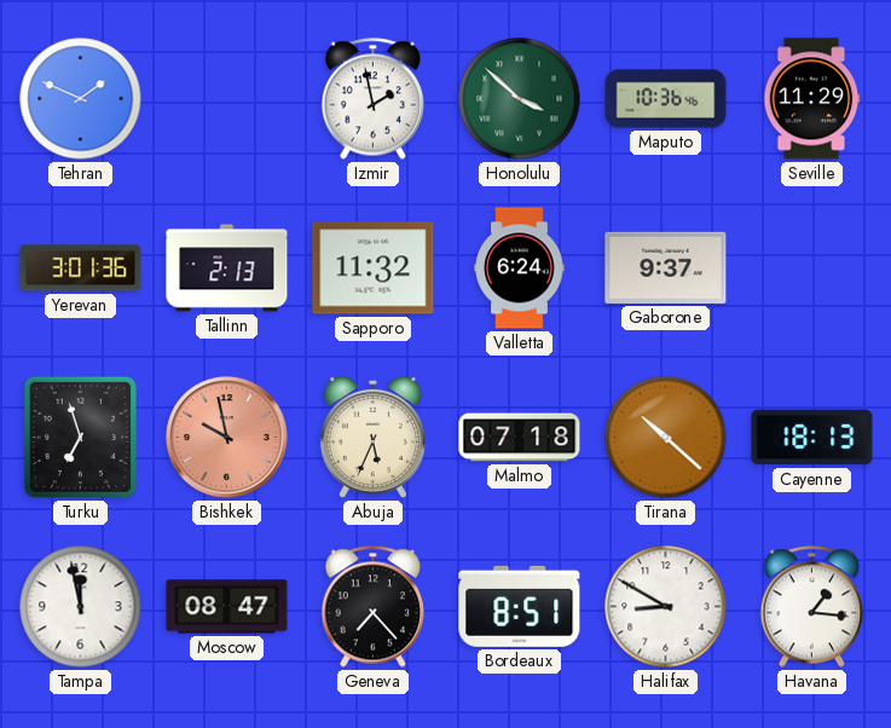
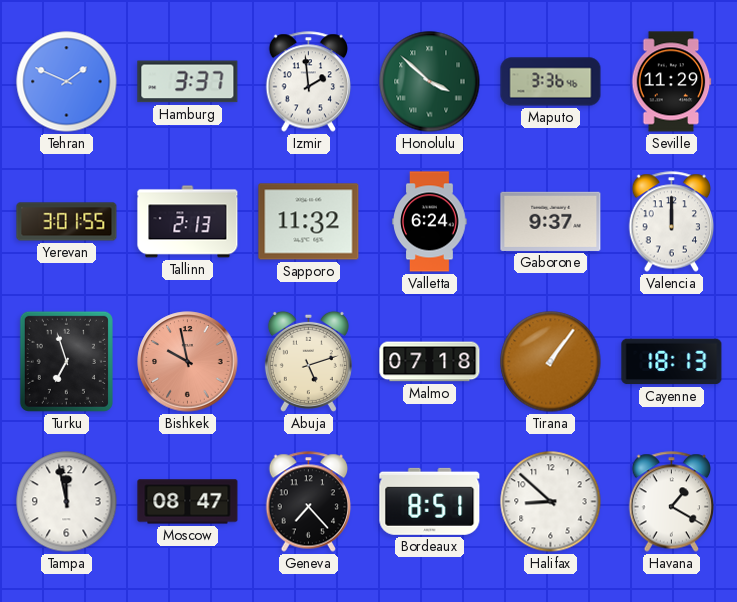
Hamburg: none -> 3:37 (188, 82)
Izmir: 1:58 -> 1:59 (309, 82)
Maputo: 10:36 -> 3:36 (551, 82)
Yerevan: 3:01:36 -> 3:01:55 (67, 222)
Valencia: none -> 12:00 (672, 222)
Abuja: 5:34 -> 5:12 (308, 361)
Tirana: 10:22 -> 1:06 (551, 362)
Halifax: 8:50 -> 8:52 (551, 502)
Havana: 1:16 -> 1:20 (672, 502)
